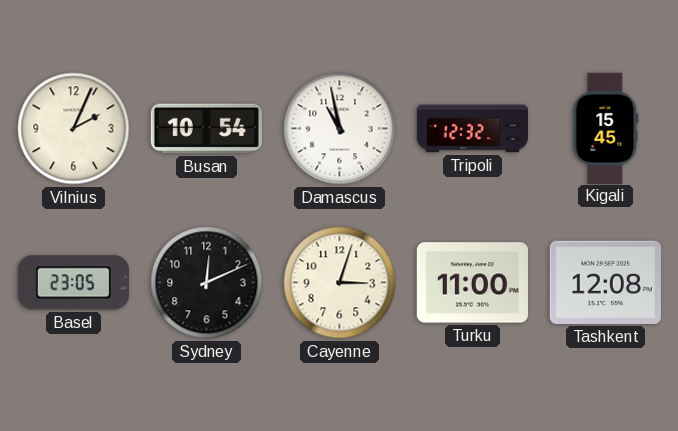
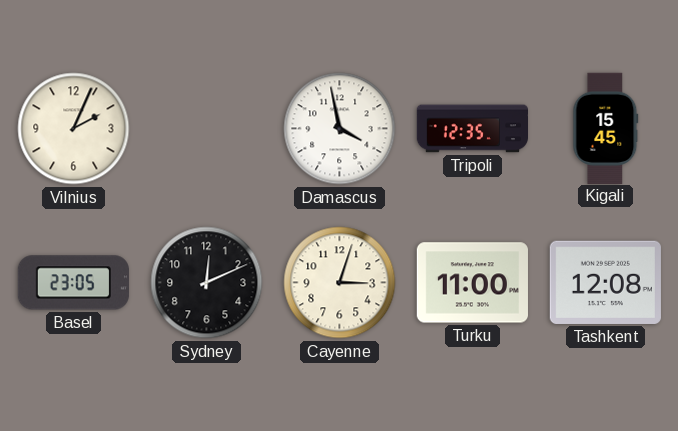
Busan: 10:54 -> none (206, 129)
Damascus: 10:58 -> 3:58 (340, 129)
Tripoli: 12:32 -> 12:35 (472, 129)
